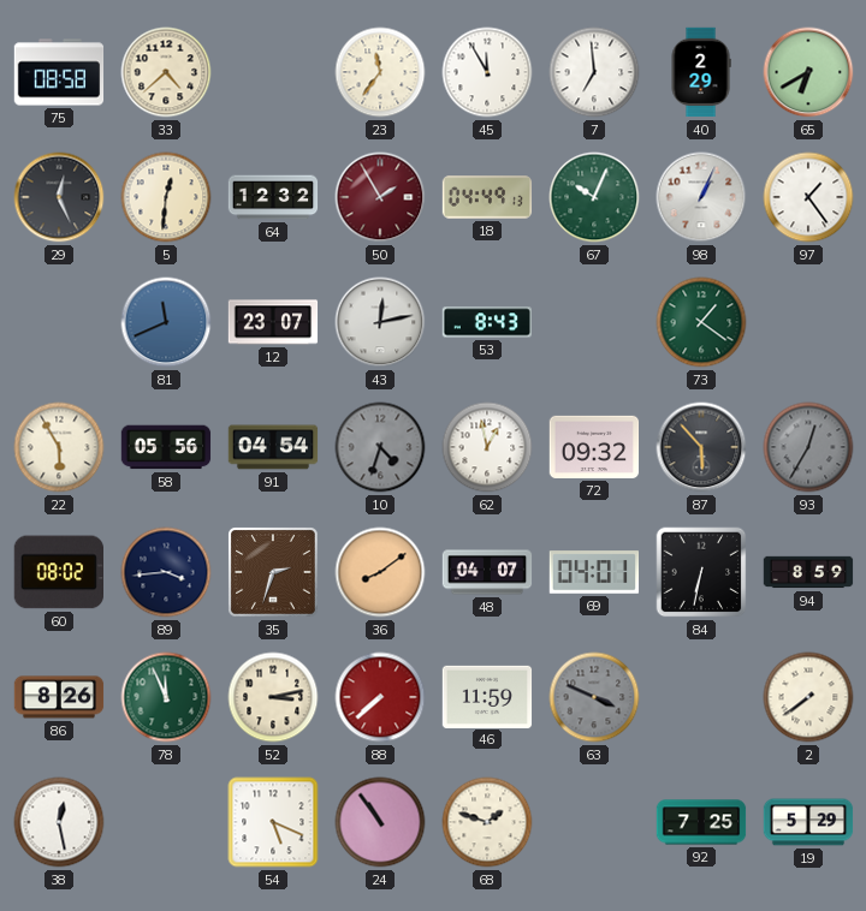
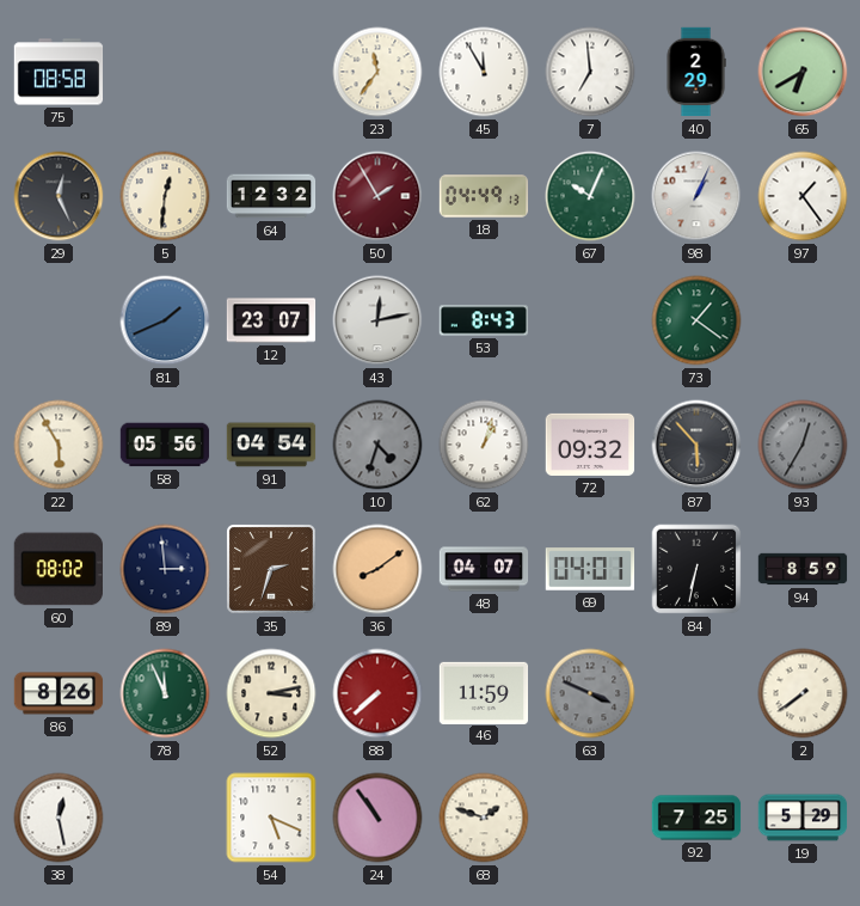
33: 4:38 -> none (166, 72)
81: 11:41 -> 1:41 (165, 320)
62: 12:58 -> 1:03 (484, 445)
89: 3:44 -> 2:59 (165, 569)
